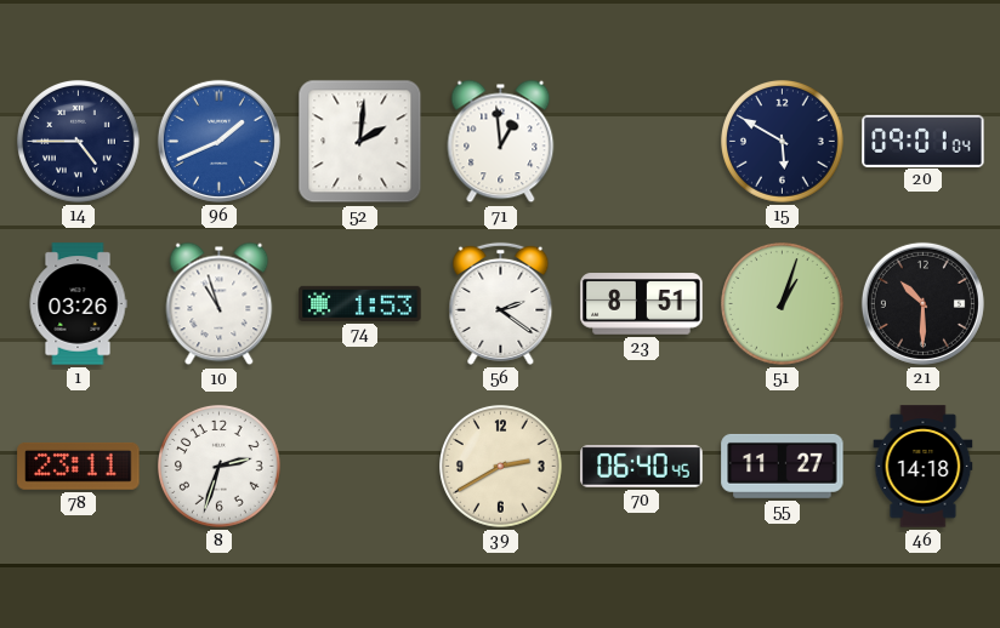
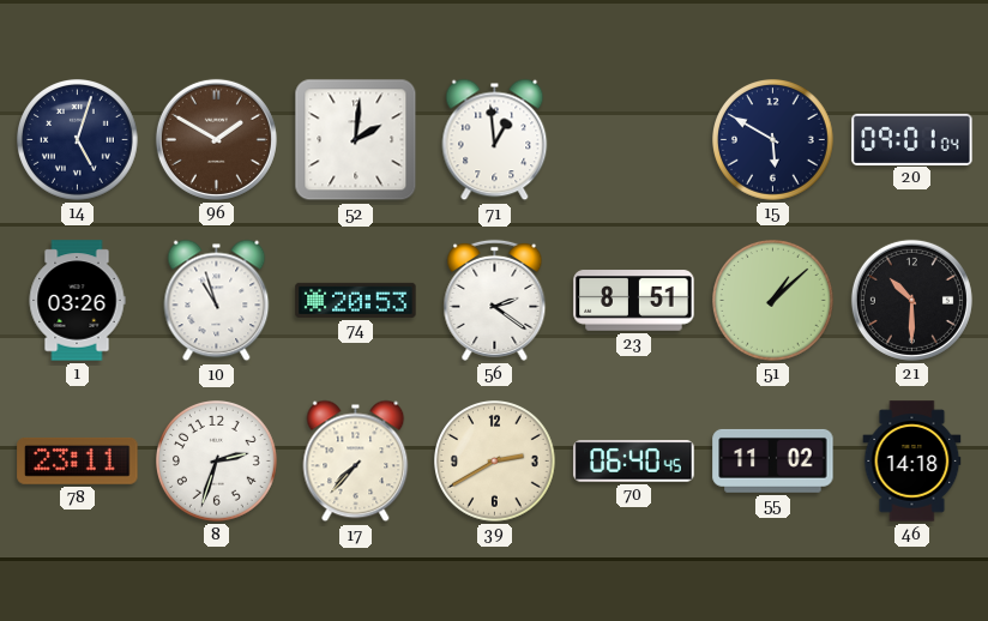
14: 4:45 -> 5:03 (78, 140)
96: 1:41 -> 1:50 (216, 139)
96 dial: blue -> brown (216, 139)
74: 1:53 -> 20:53 (356, 300)
51: 1:03 -> 1:08 (773, 301)
17: none -> 7:37 (356, 462)
55: 11:27 -> 11:02 (773, 460)
